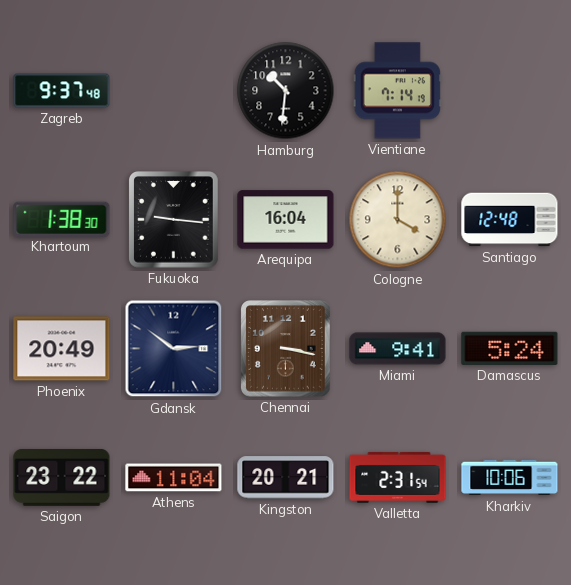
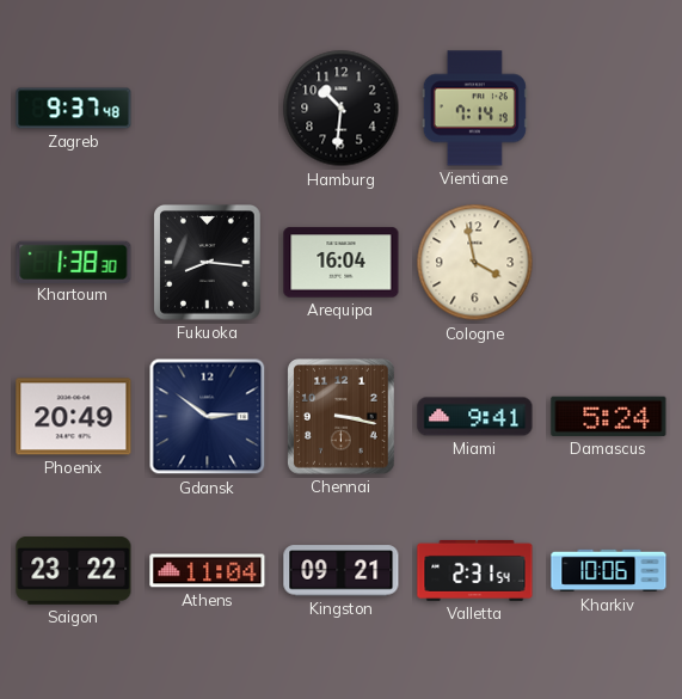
Fukuoka: 9:16 -> 8:16 (208, 263)
Cologne: 4:00 -> 3:58 (475, 263)
Santiago: 12:48 -> none (510, 220)
Kingston: 20:21 -> 09:21 (342, 571)
